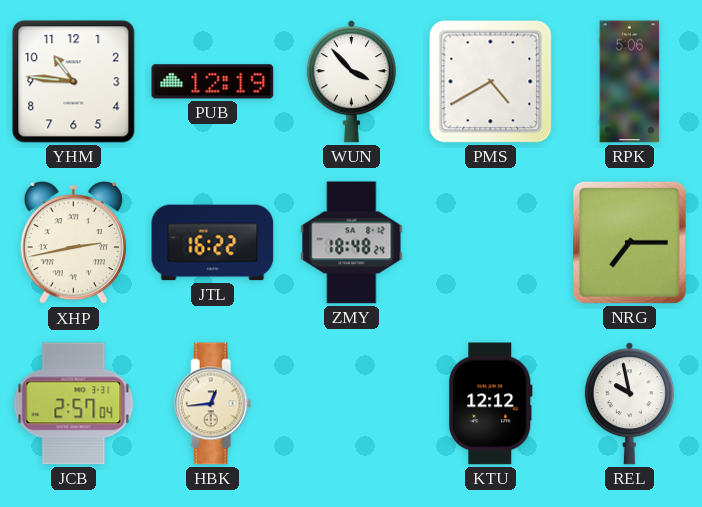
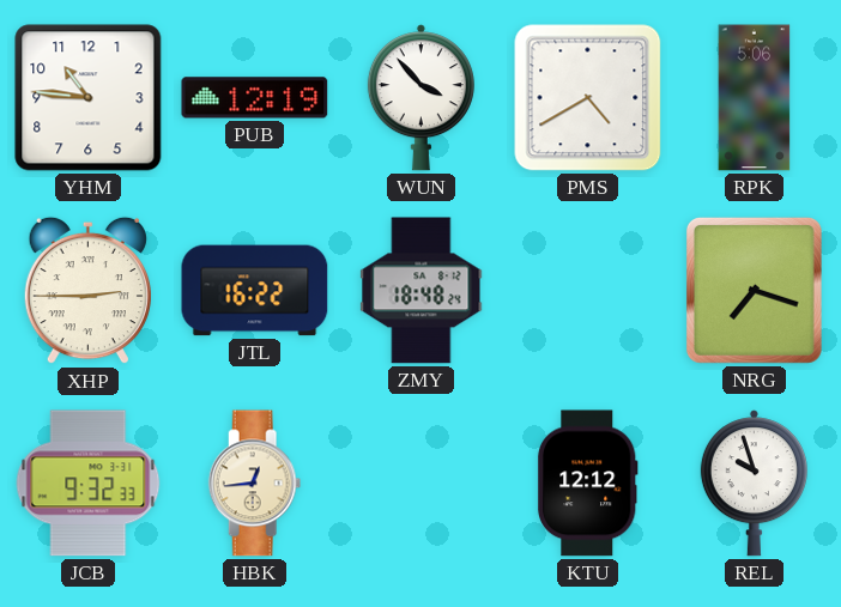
XHP: 2:43 -> 2:45 (87, 291)
NRG: 7:15 -> 7:18 (754, 290)
JCB: 2:57 -> 9:32 (89, 484)
REL: 9:58 -> 9:57 (754, 484)
